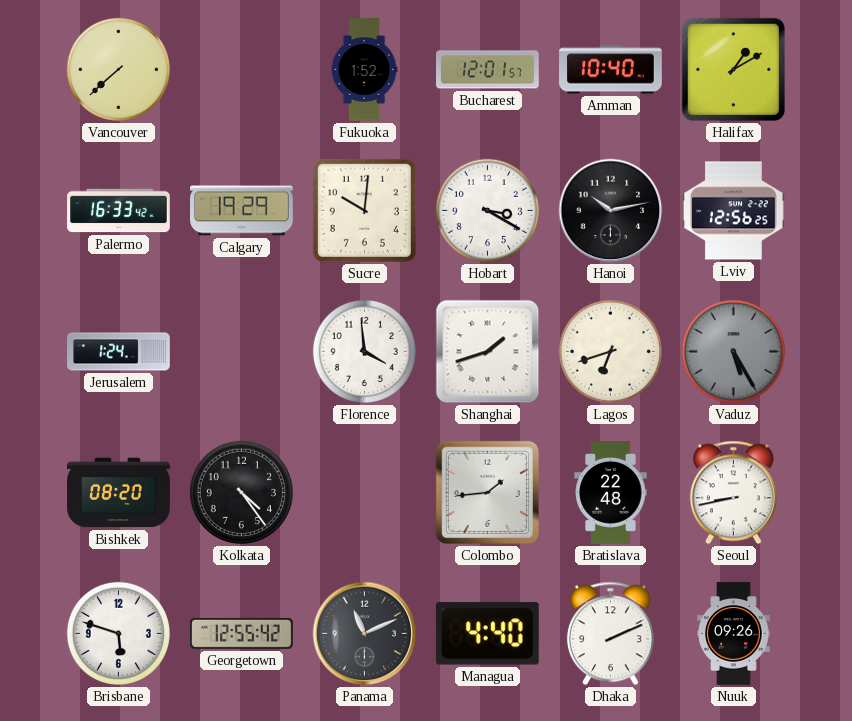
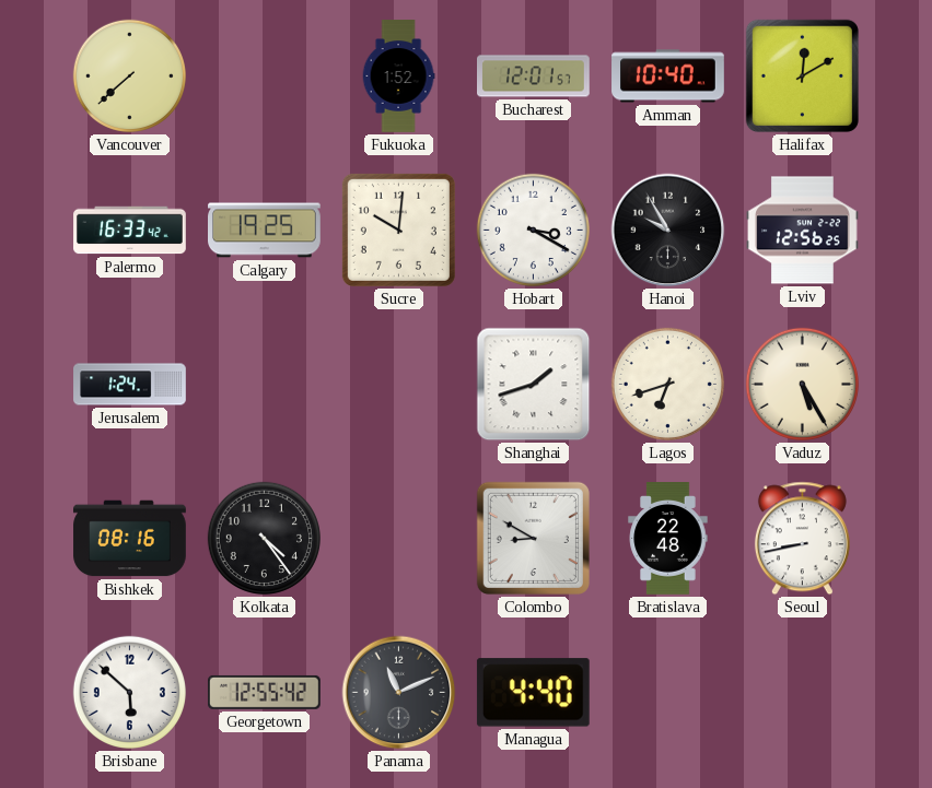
Halifax: 1:10 -> 12:10 (802, 75)
Calgary: 19:29 -> 19:25 (265, 231)
Hanoi: 10:13 -> 9:55 (668, 231)
Florence: 3:59 -> none (364, 351)
Vaduz dial: grey -> cream (802, 384)
Bishkek: 08:20 -> 08:16 (130, 539)
Colombo: 1:44 -> 8:50 (533, 538)
Brisbane: 5:48 -> 5:52 (129, 692)
Dhaka: 2:11 -> none (610, 634)
Nuuk: 09:26 -> none (734, 634)
